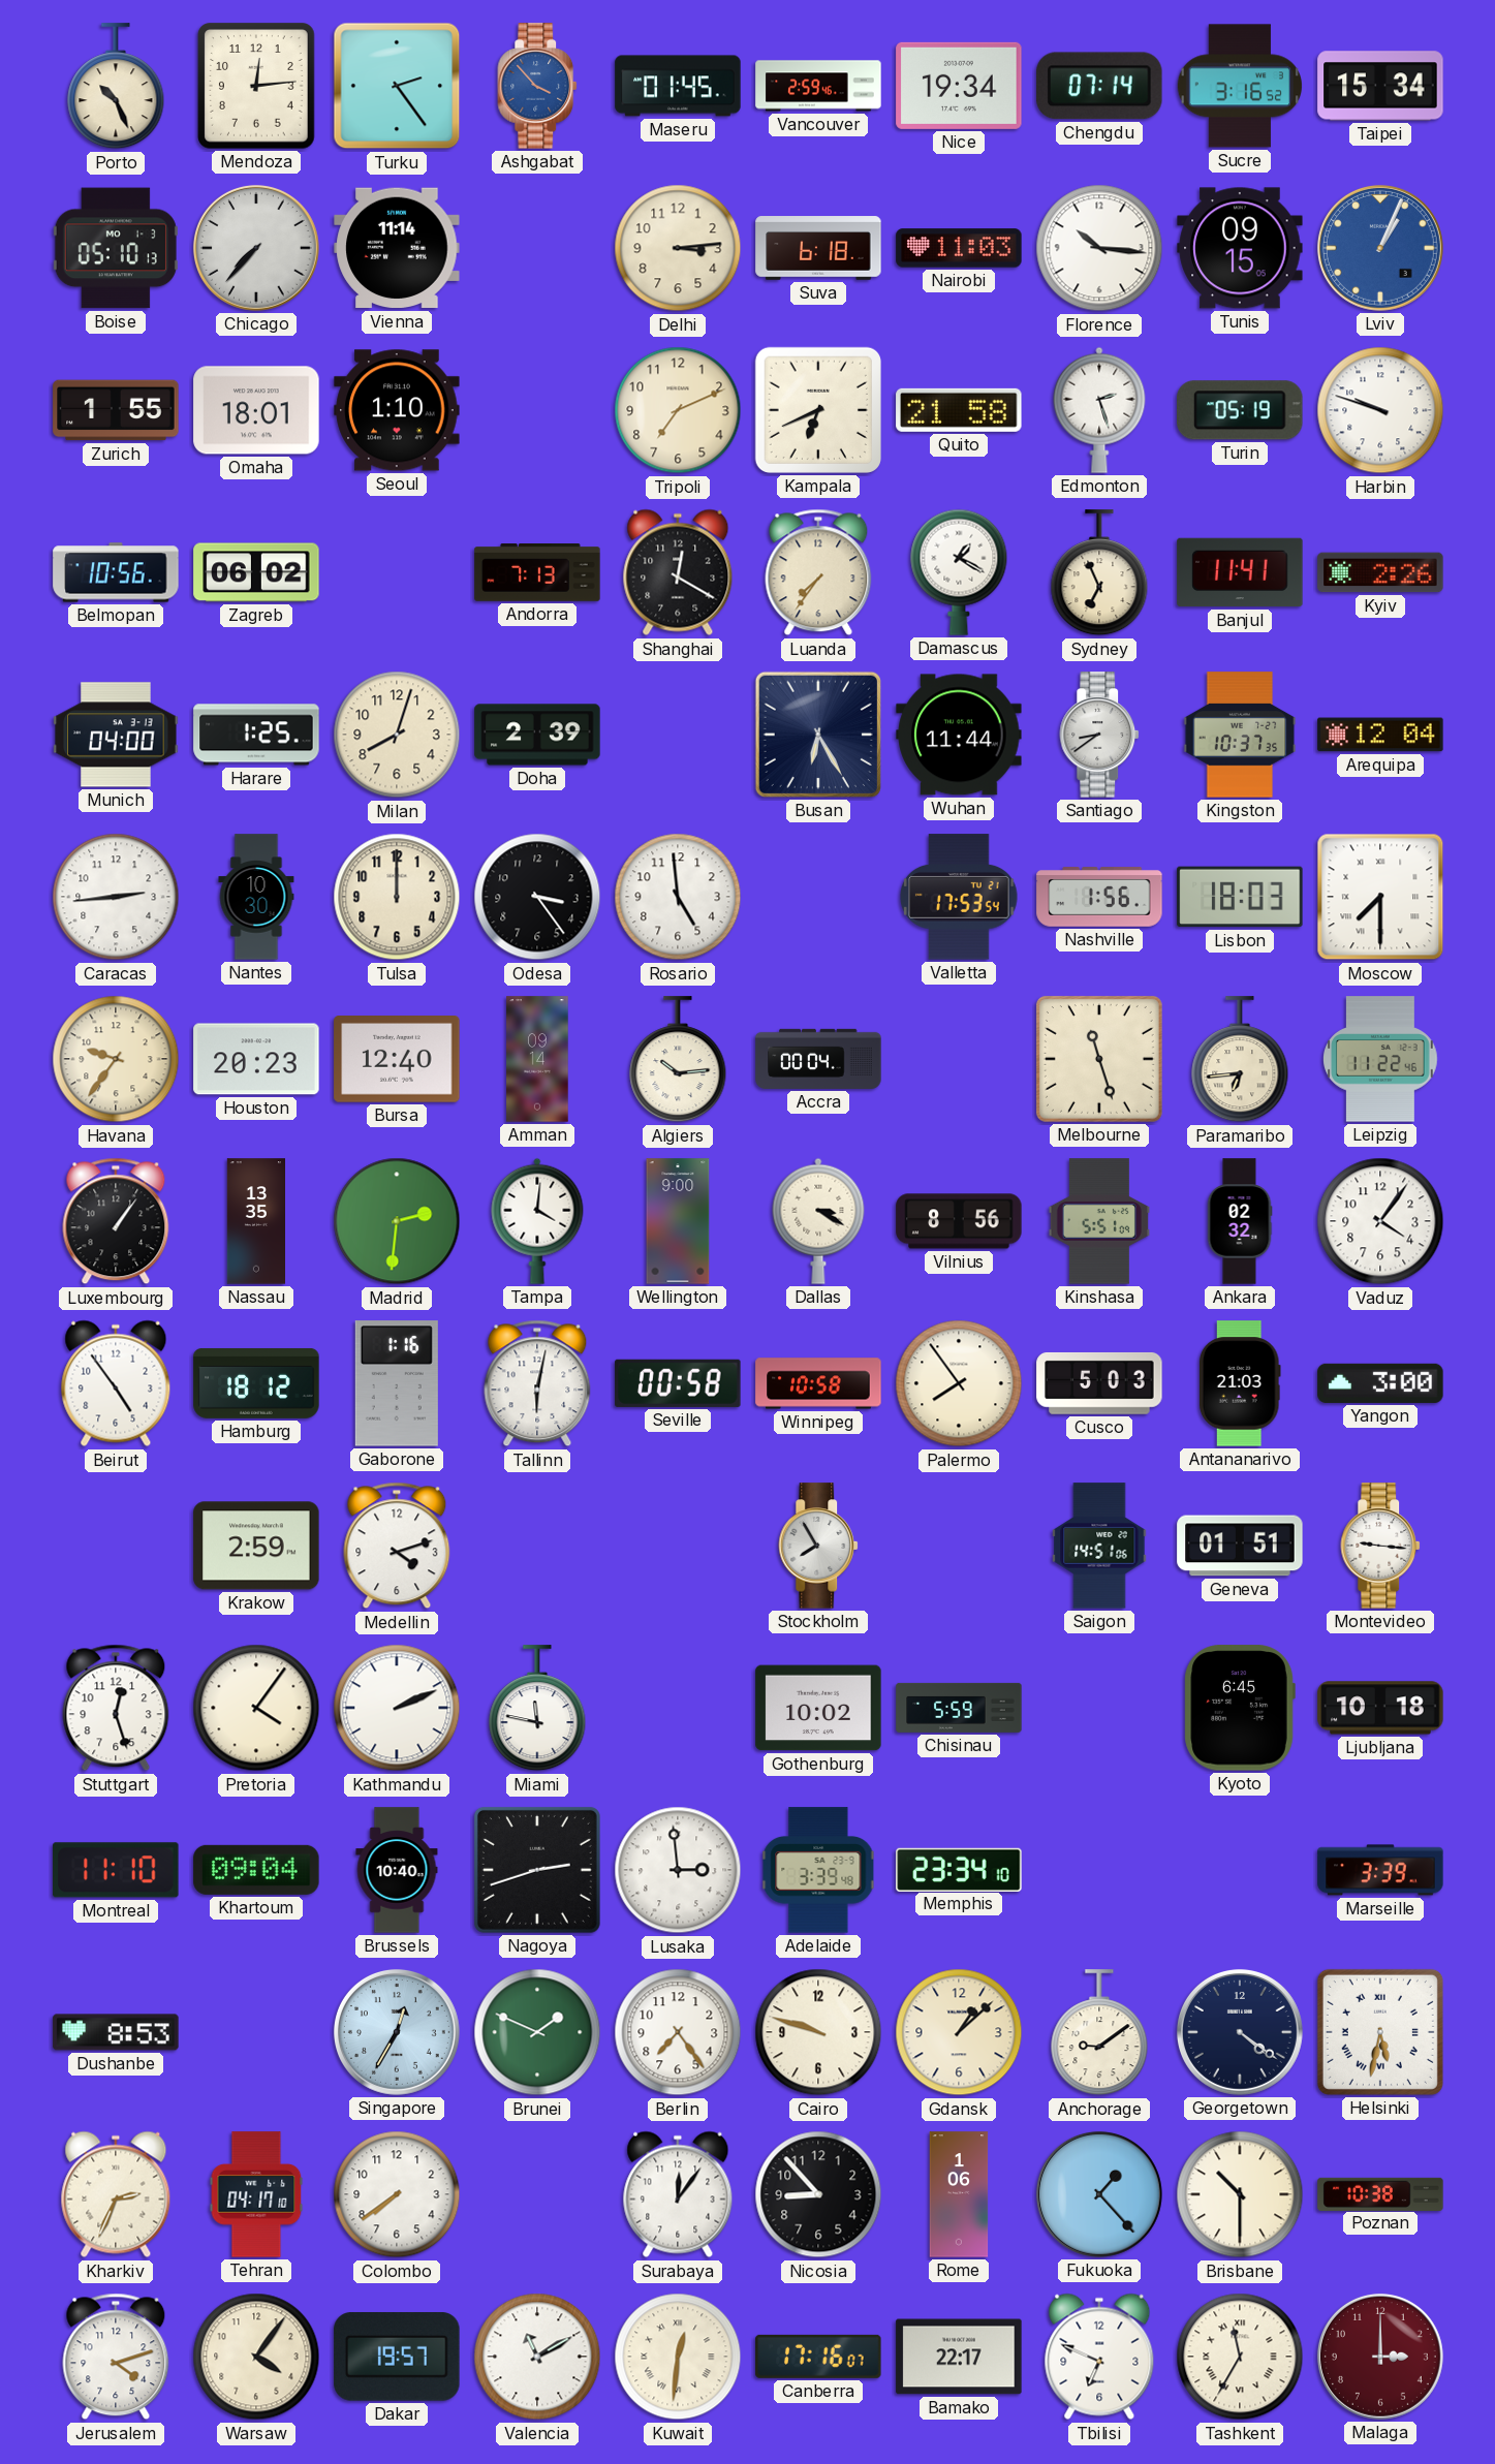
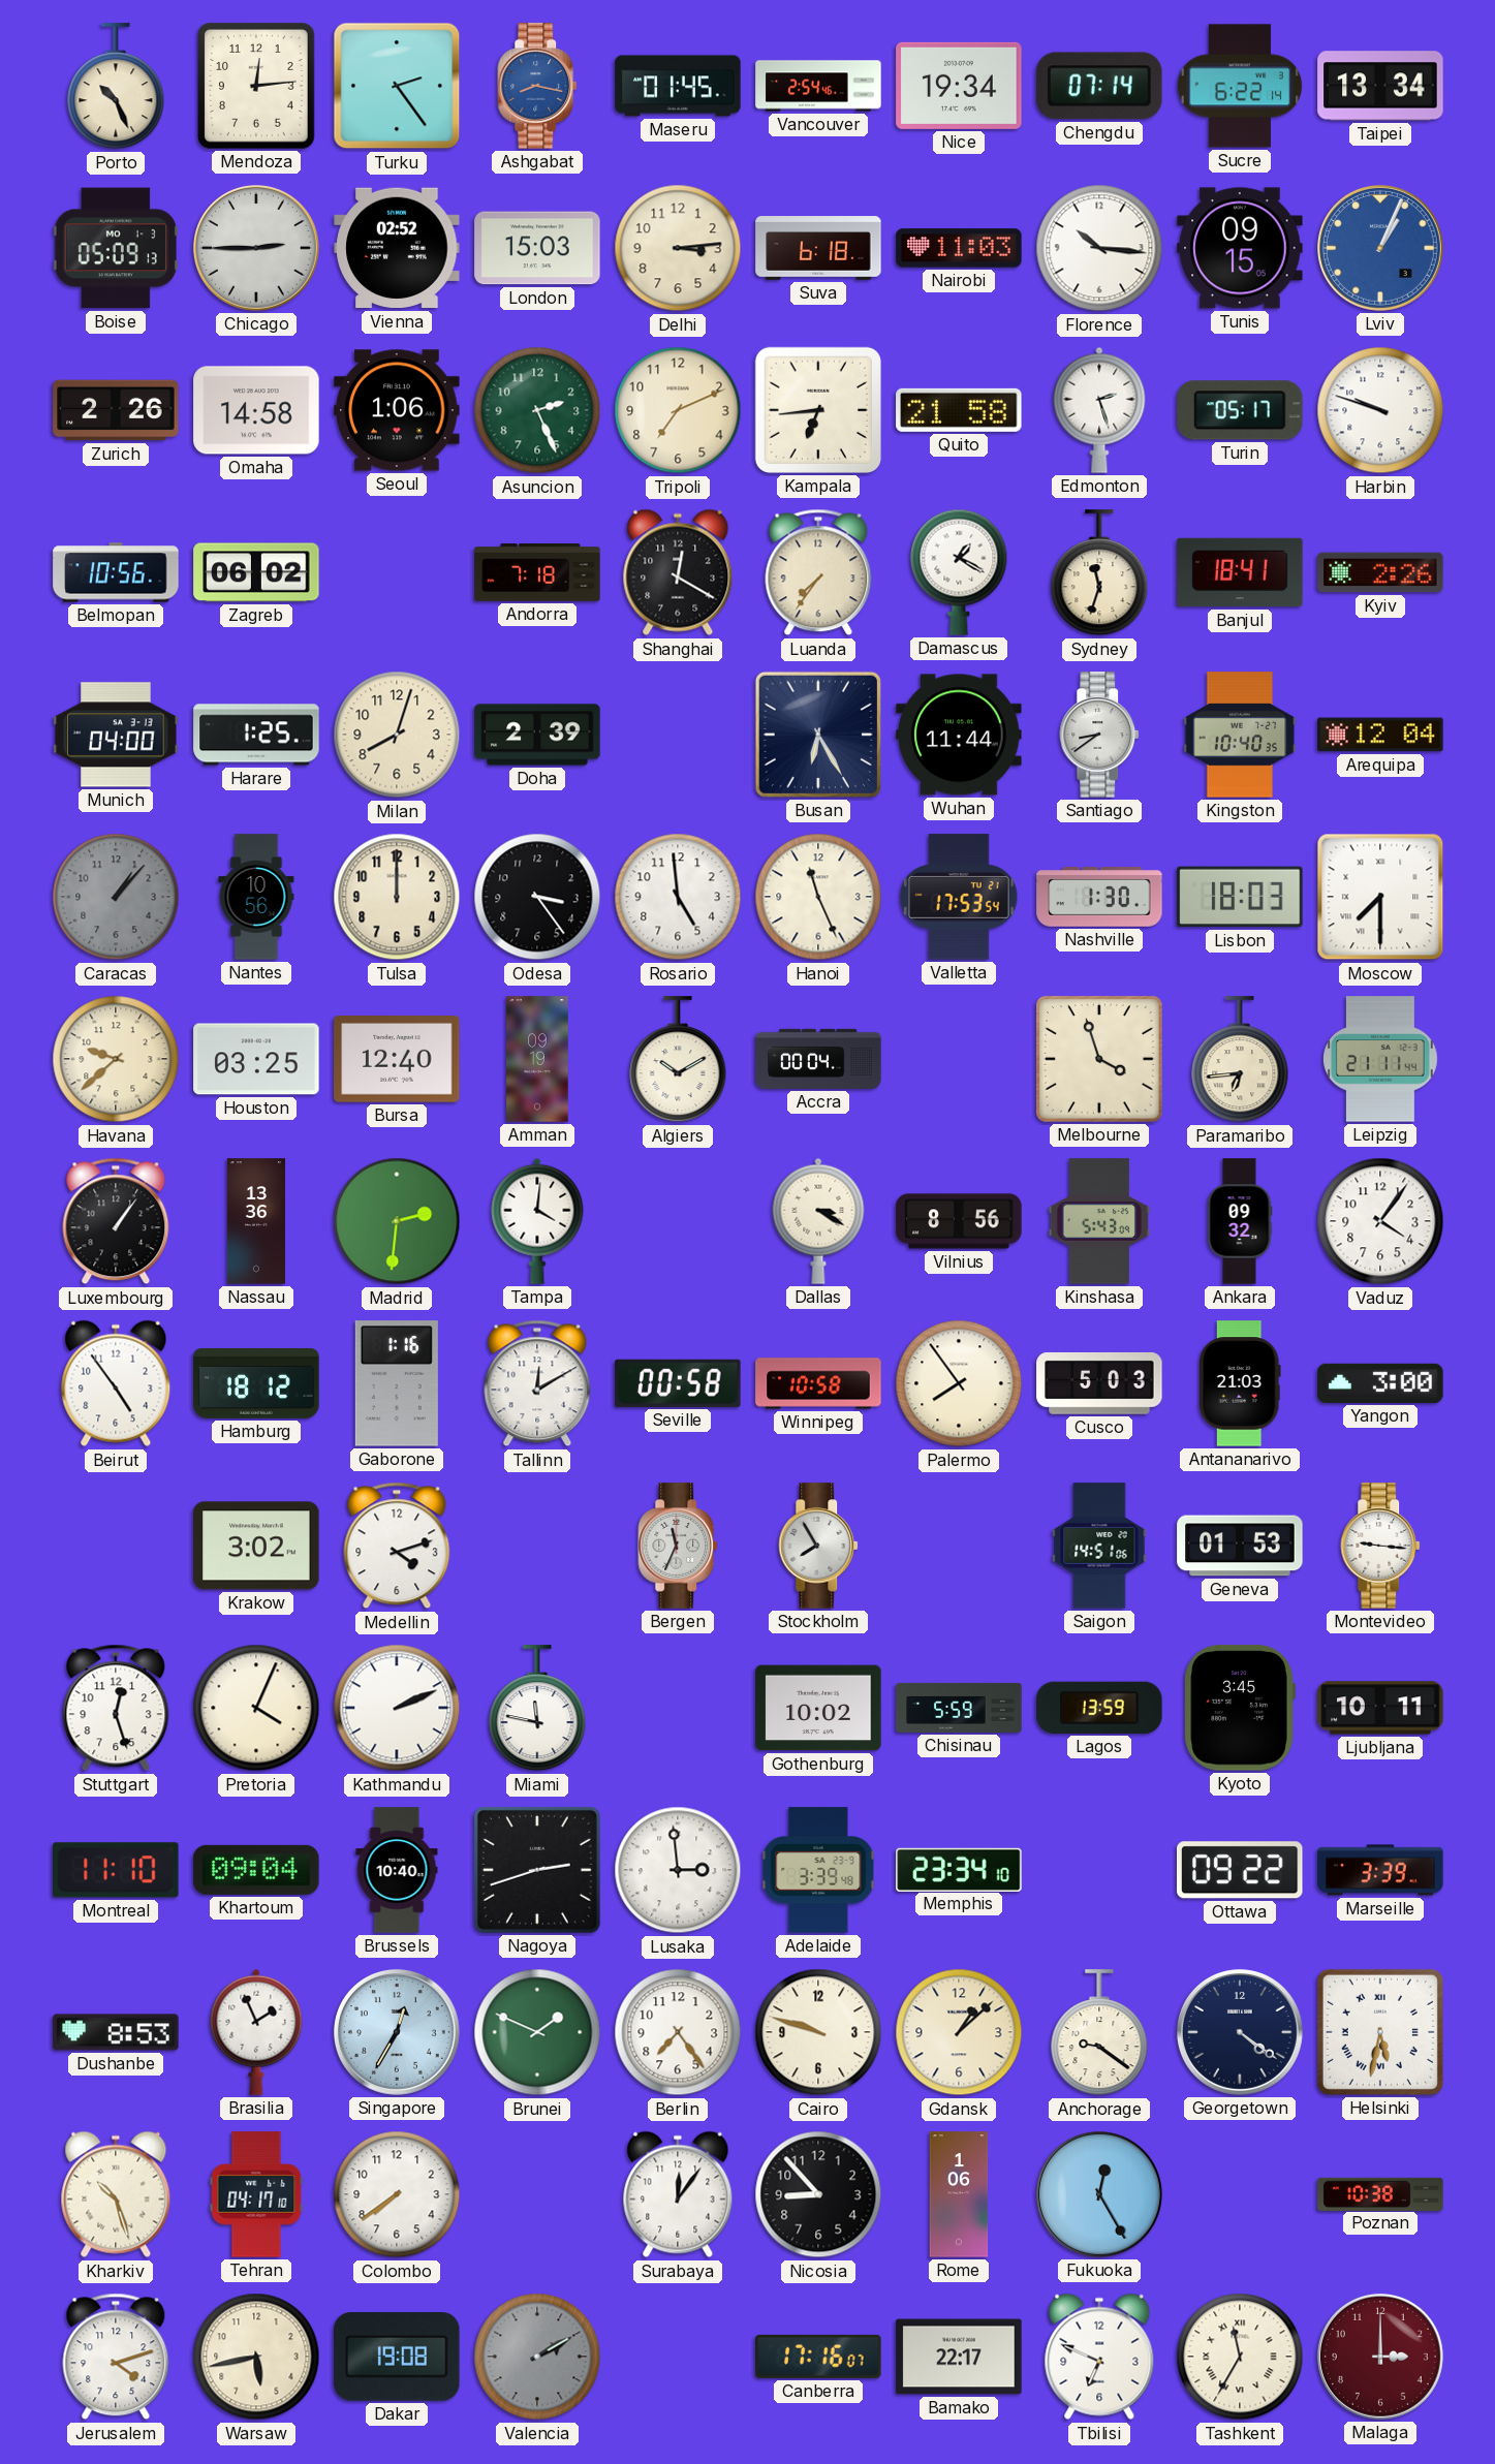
Ashgabat: 3:53 -> 8:17 (538, 86)
Vancouver: 2:59 -> 2:54 (818, 86)
Sucre: 3:16 -> 6:22 (1239, 86)
Taipei: 15:34 -> 13:34 (1380, 86)
Boise: 05:10 -> 05:09 (116, 248)
Chicago: 7:37 -> 2:45 (256, 248)
Vienna: 11:14 -> 02:52 (397, 248)
London: none -> 15:03 (537, 248)
Zurich: 1:55 -> 2:26 (116, 410)
Omaha: 18:01 -> 14:58 (256, 410)
Seoul: 1:10 -> 1:06 (397, 410)
Asuncion: none -> 2:26 (537, 410)
Kampala: 6:41 -> 6:44 (818, 410)
Turin: 05:19 -> 05:17 (1240, 410)
Andorra: 7:13 -> 7:18 (537, 573)
Sydney: 6:56 -> 11:33 (1099, 573)
Banjul: 11:41 -> 18:41 (1240, 572)
Kingston: 10:37 -> 10:40 (1240, 735)
Caracas: 2:44 -> 1:07 (116, 897)
Caracas dial: white -> grey (116, 897)
Nantes: 10:30 -> 10:56 (256, 897)
Hanoi: none -> 11:26 (818, 897)
Nashville: 1:56 -> 1:30 (1099, 897)
Havana: 9:36 -> 9:38 (116, 1059)
Houston: 20:23 -> 03:25 (256, 1059)
Amman: 09:14 -> 09:19 (537, 1059)
Algiers: 10:14 -> 10:10 (678, 1060)
Melbourne: 11:27 -> 3:57 (1099, 1059)
Leipzig: 11:22 -> 21:11 (1381, 1059)
Nassau: 13:35 -> 13:36 (255, 1221)
Wellington: 9:00 -> none (678, 1221)
Kinshasa: 5:51 -> 5:43 (1099, 1221)
Ankara: 02:32 -> 09:32 (1240, 1221)
Tallinn: 6:02 -> 12:10 (537, 1383)
Krakow: 2:59 -> 3:02 (256, 1546)
Bergen: none -> 11:34 (679, 1546)
Geneva: 01:51 -> 01:53 (1240, 1546)
Pretoria: 4:06 -> 4:04 (256, 1708)
Lagos: none -> 13:59 (1099, 1708)
Kyoto: 6:45 -> 3:45 (1240, 1708)
Ljubljana: 10:18 -> 10:11 (1380, 1708)
Ottawa: none -> 09:22 (1240, 1870)
Brasilia: none -> 1:56 (256, 2032)
Anchorage: 9:09 -> 9:21 (1099, 2033)
Kharkiv: 2:34 -> 10:27 (116, 2194)
Fukuoka: 1:23 -> 12:25 (1099, 2194)
Brisbane: 10:30 -> none (1240, 2194)
Warsaw: 4:06 -> 5:43 (256, 2357)
Dakar: 19:57 -> 19:08 (397, 2357)
Valencia: 11:10 -> 2:10 (537, 2357)
Valencia dial: white -> grey (537, 2357)
Kuwait: 12:31 -> none (678, 2357)
